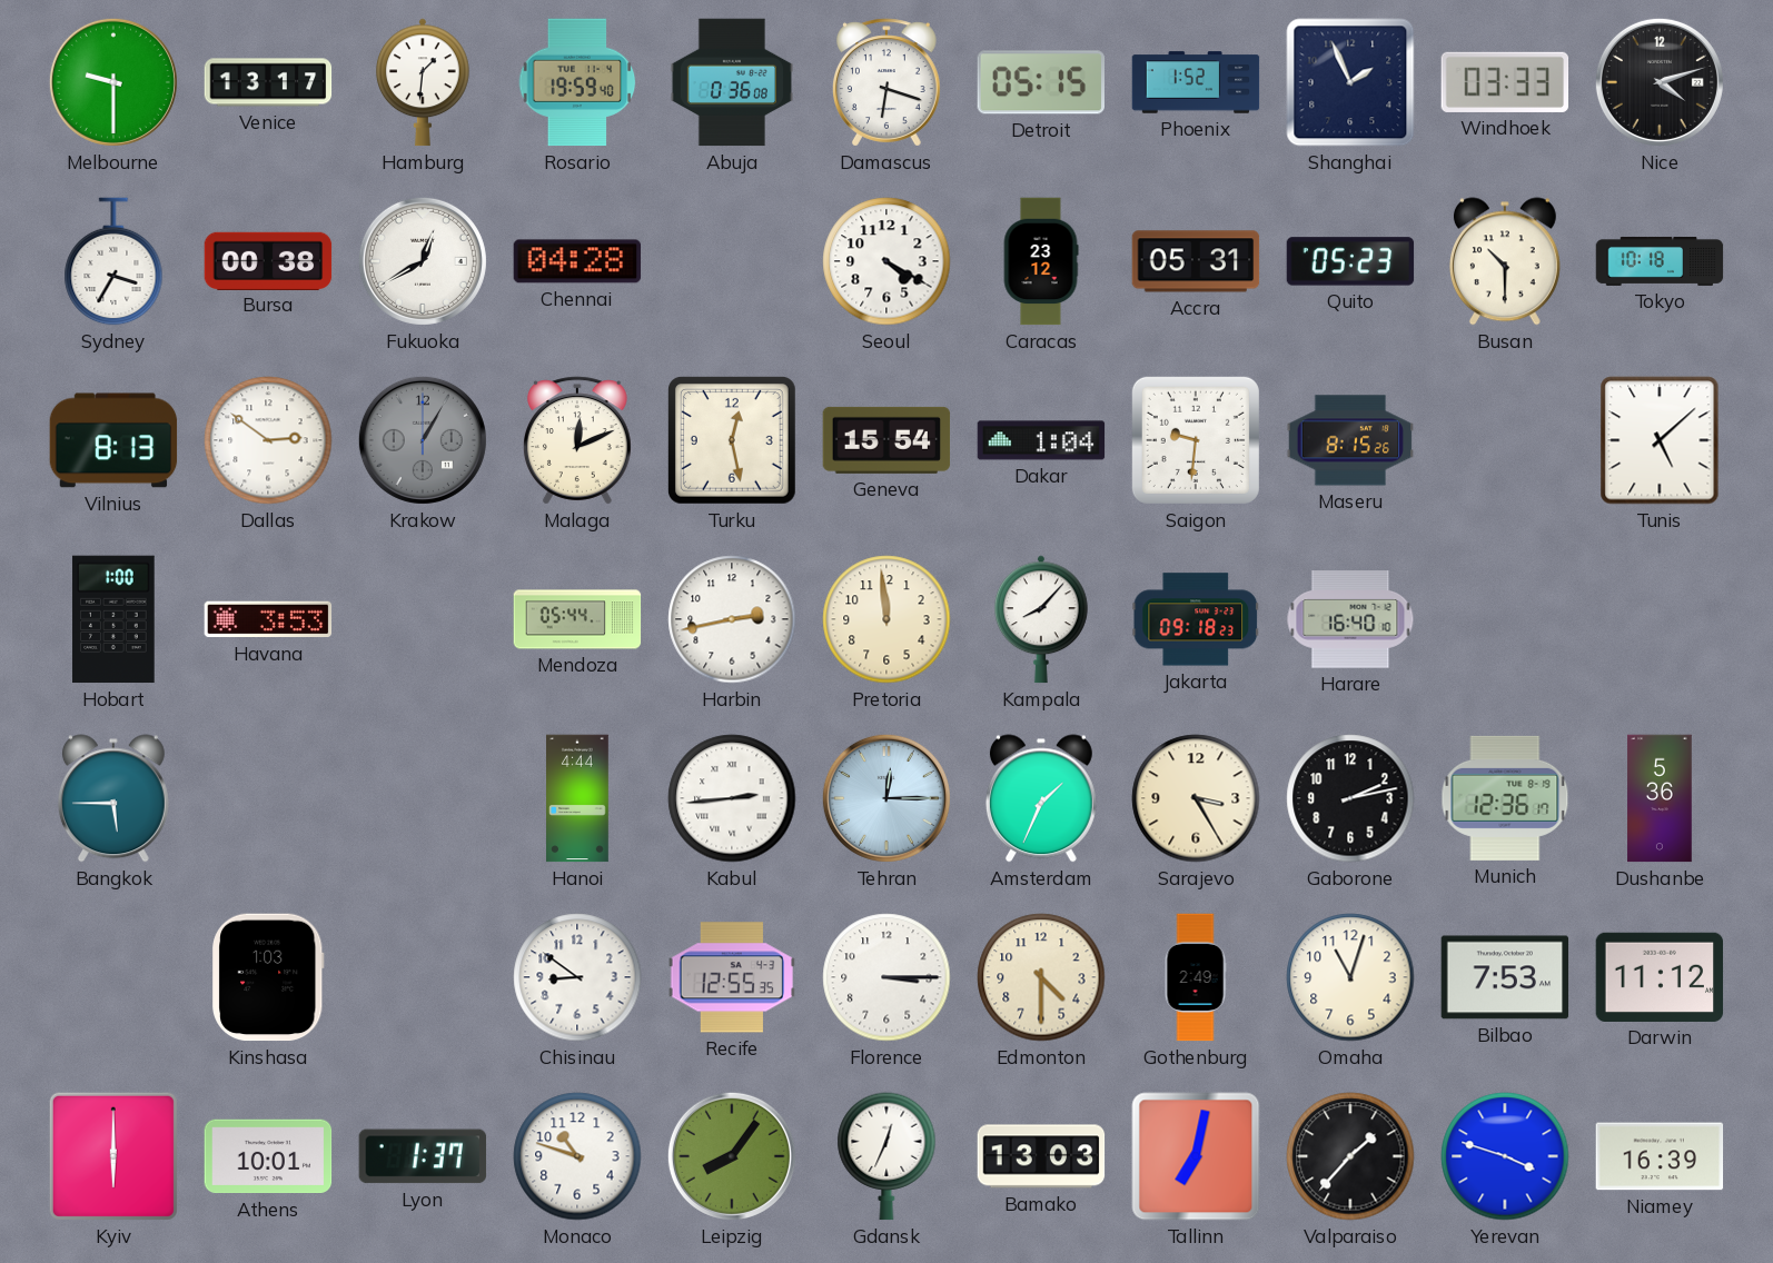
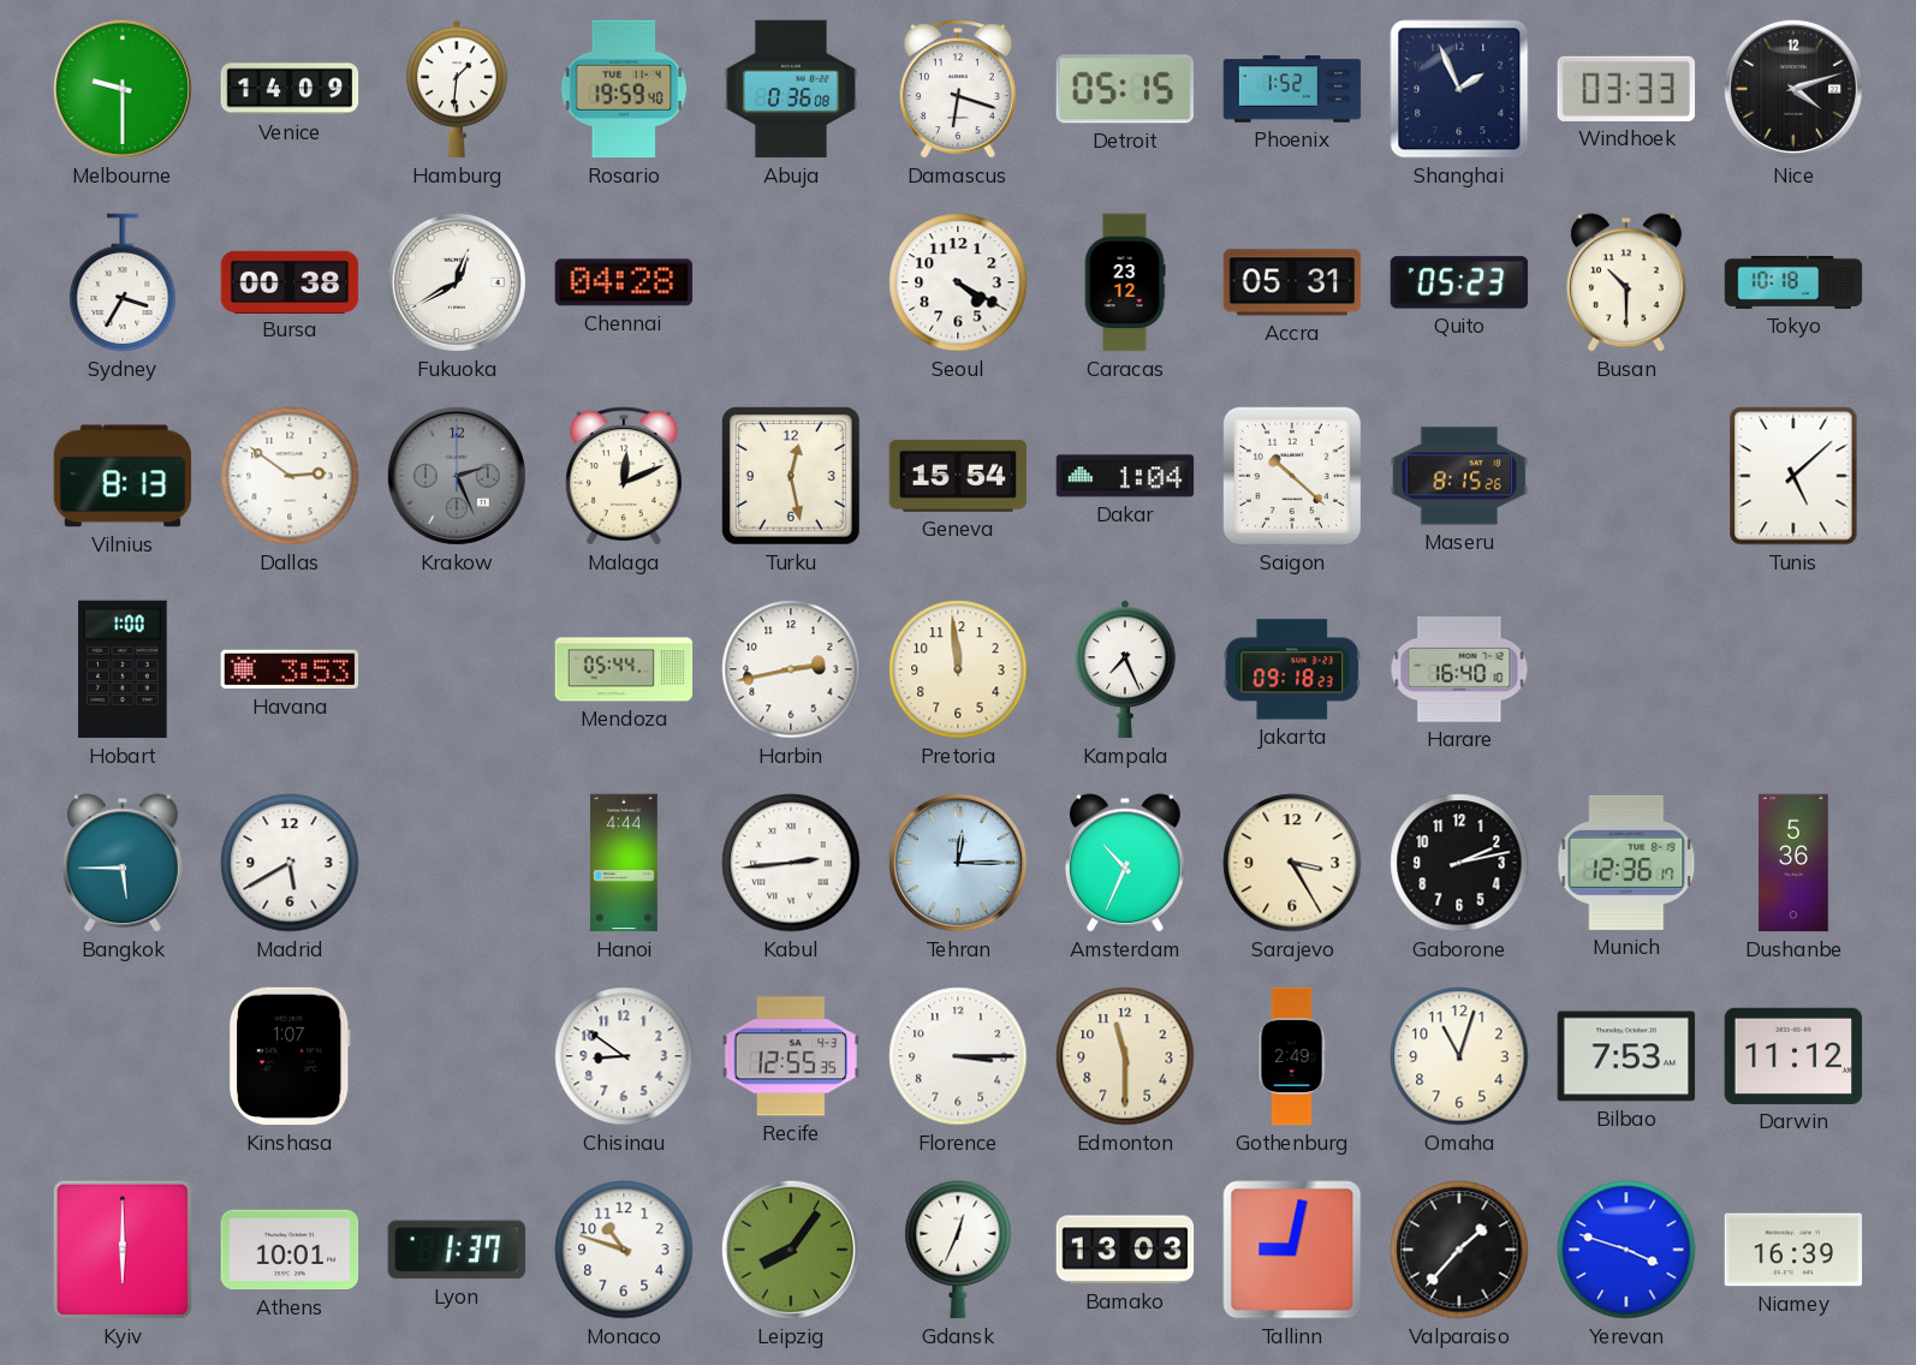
Venice: 13:17 -> 14:09 (290, 89)
Krakow: 1:05 -> 2:26 (457, 476)
Saigon: 9:31 -> 10:22 (1292, 476)
Kampala: 8:07 -> 7:26 (1126, 669)
Madrid: none -> 5:40 (290, 863)
Amsterdam: 1:34 -> 10:34 (1125, 863)
Kinshasa: 1:03 -> 1:07 (291, 1056)
Edmonton: 4:30 -> 11:30 (1125, 1056)
Tallinn: 7:02 -> 9:02 (1292, 1250)
